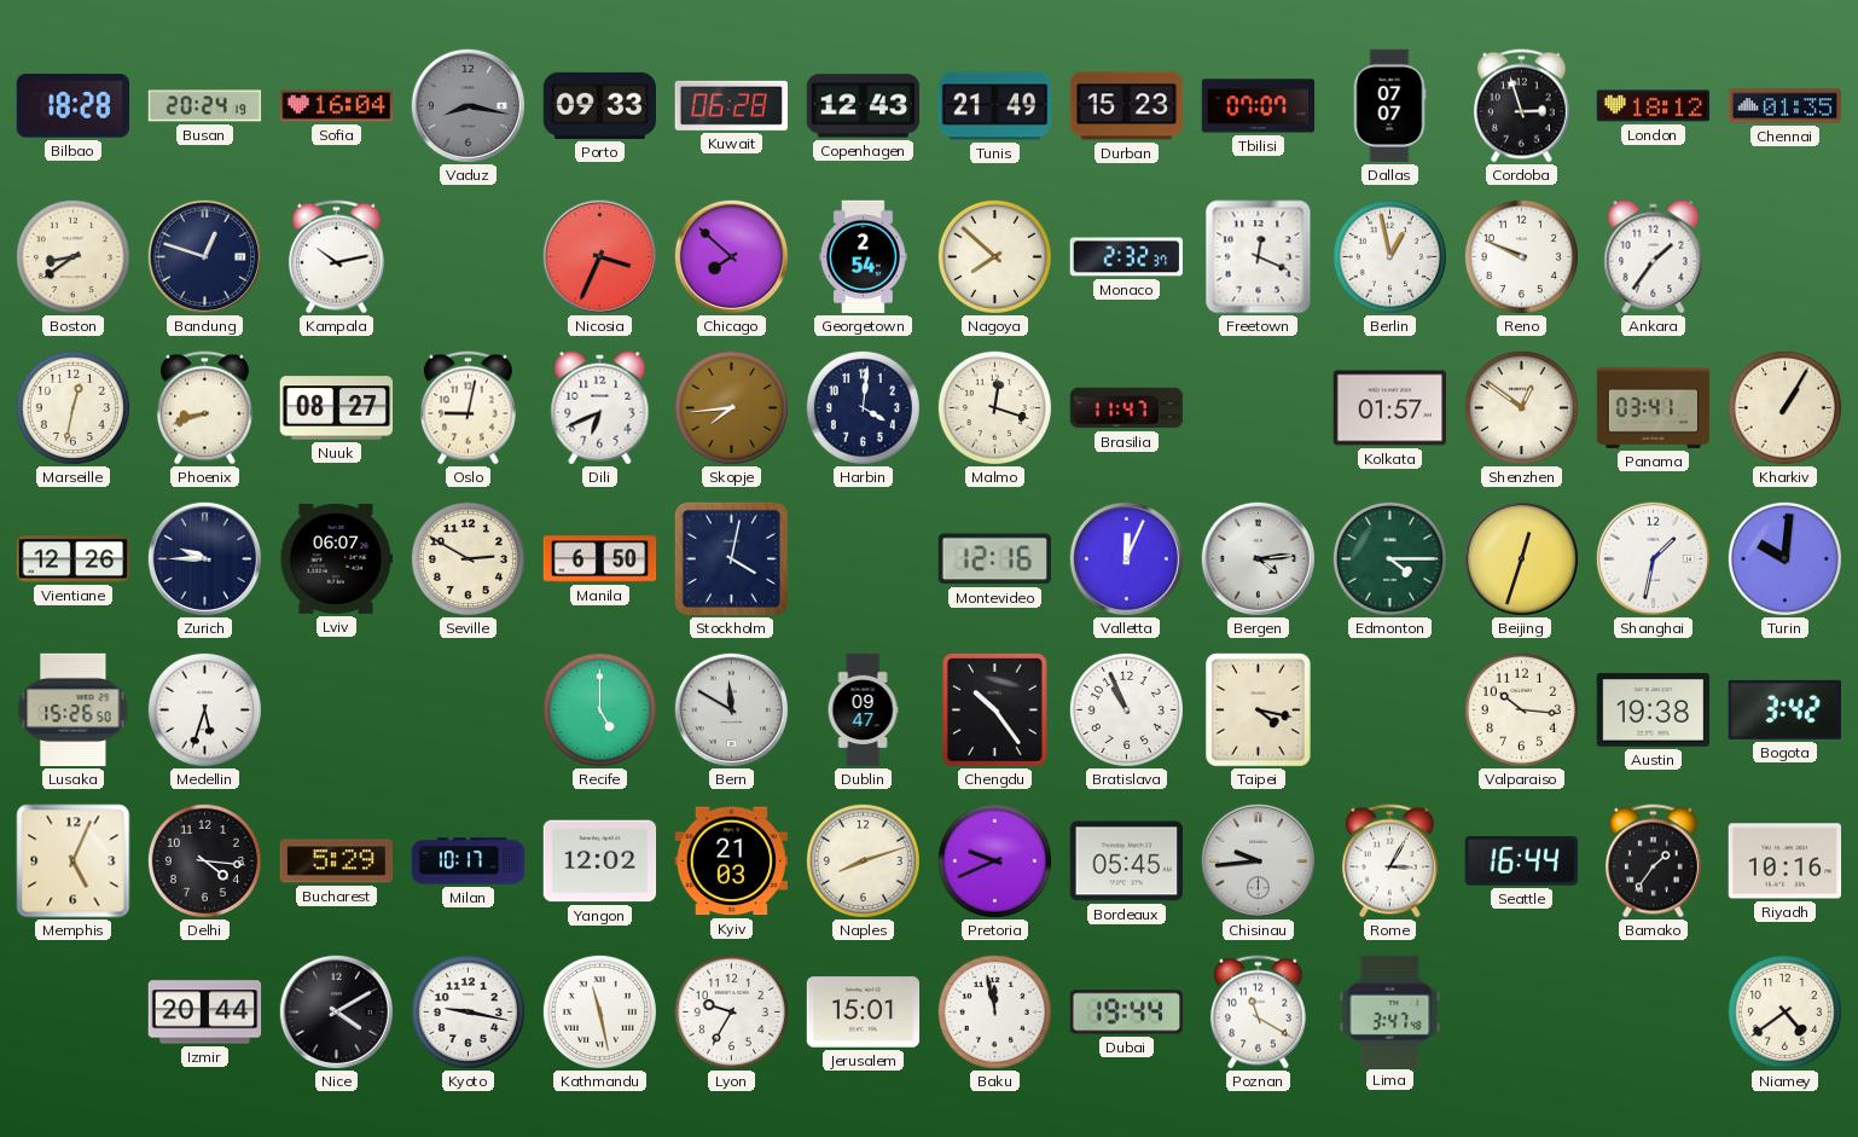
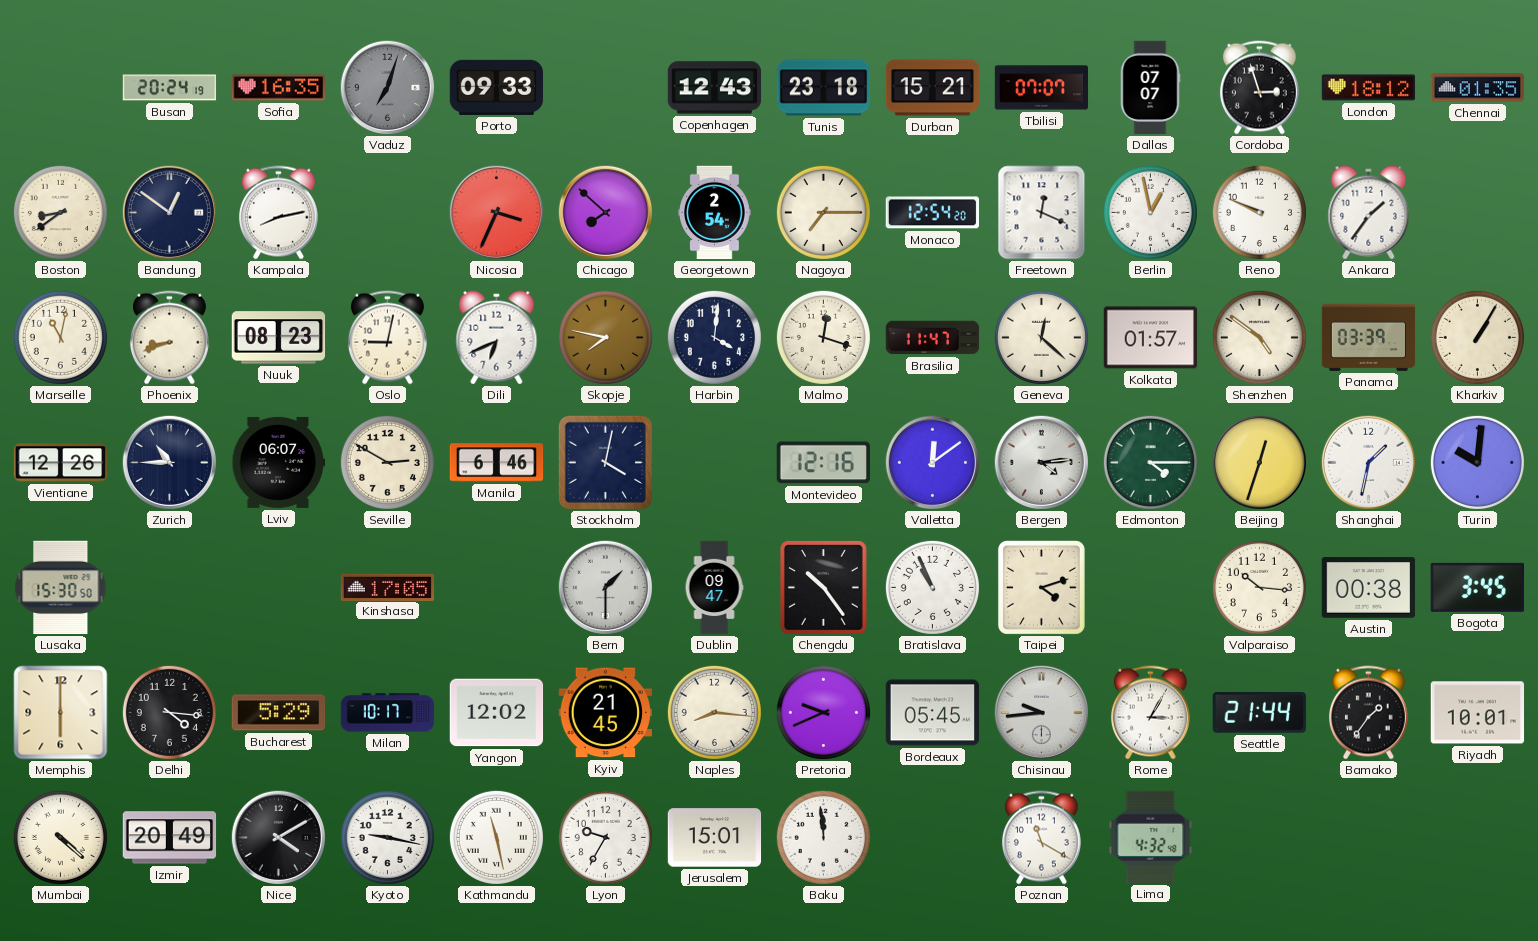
Bilbao: 18:28 -> none (72, 106)
Sofia: 16:04 -> 16:35 (279, 88)
Vaduz: 8:17 -> 7:03 (387, 87)
Kuwait: 06:28 -> none (731, 105)
Tunis: 21:49 -> 23:18 (824, 88)
Durban: 15:23 -> 15:21 (933, 88)
Bandung: 12:48 -> 12:51 (169, 212)
Kampala: 10:13 -> 8:13 (278, 213)
Nagoya: 7:52 -> 7:15 (823, 212)
Monaco: 2:32 -> 12:54 (932, 213)
Marseille: 12:32 -> 11:02 (60, 337)
Nuuk: 08:27 -> 08:23 (279, 338)
Skopje: 7:44 -> 7:47 (605, 337)
Geneva: none -> 12:22 (1041, 337)
Shenzhen: 12:51 -> 4:51 (1259, 337)
Panama: 03:41 -> 03:39 (1369, 337)
Zurich: 9:45 -> 10:45 (169, 462)
Manila: 6:50 -> 6:46 (497, 463)
Valletta: 12:04 -> 12:09 (932, 462)
Lusaka: 15:26 -> 15:30 (61, 588)
Medellin: 5:33 -> none (204, 709)
Kinshasa: none -> 17:05 (388, 587)
Recife: 5:00 -> none (599, 709)
Bern: 11:50 -> 1:30 (605, 587)
Taipei: 4:17 -> 4:12 (1041, 587)
Austin: 19:38 -> 00:38 (1369, 588)
Bogota: 3:42 -> 3:45 (1477, 587)
Memphis: 5:04 -> 6:00 (61, 713)
Kyiv: 21:03 -> 21:45 (606, 713)
Naples: 8:12 -> 8:16 (714, 712)
Seattle: 16:44 -> 21:44 (1259, 713)
Riyadh: 10:16 -> 10:01 (1478, 713)
Mumbai: none -> 4:22 (60, 837)
Izmir: 20:44 -> 20:49 (170, 838)
Baku: 11:58 -> 11:59 (823, 837)
Dubai: 19:44 -> none (1127, 1013)
Lima: 3:47 -> 4:32 (1151, 837)
Niamey: 4:39 -> none (1784, 1011)
